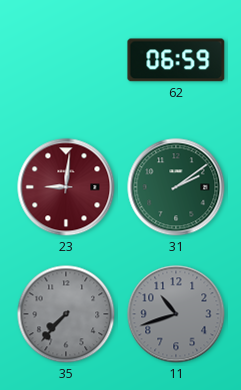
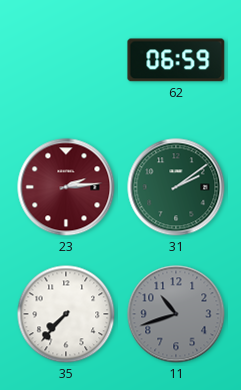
23: 9:01 -> 2:14 (66, 187)
35 dial: grey -> white (66, 314)
